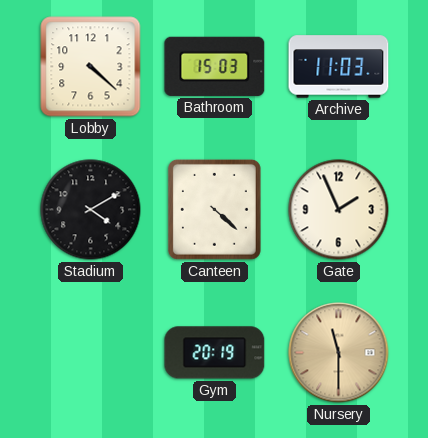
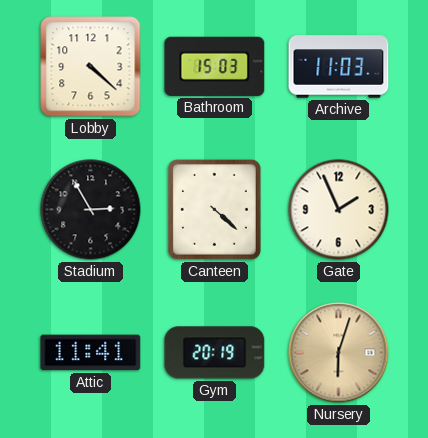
Stadium: 4:10 -> 2:55 (91, 210)
Attic: none -> 11:41 (91, 353)
Nursery: 11:30 -> 6:03 (339, 353)
